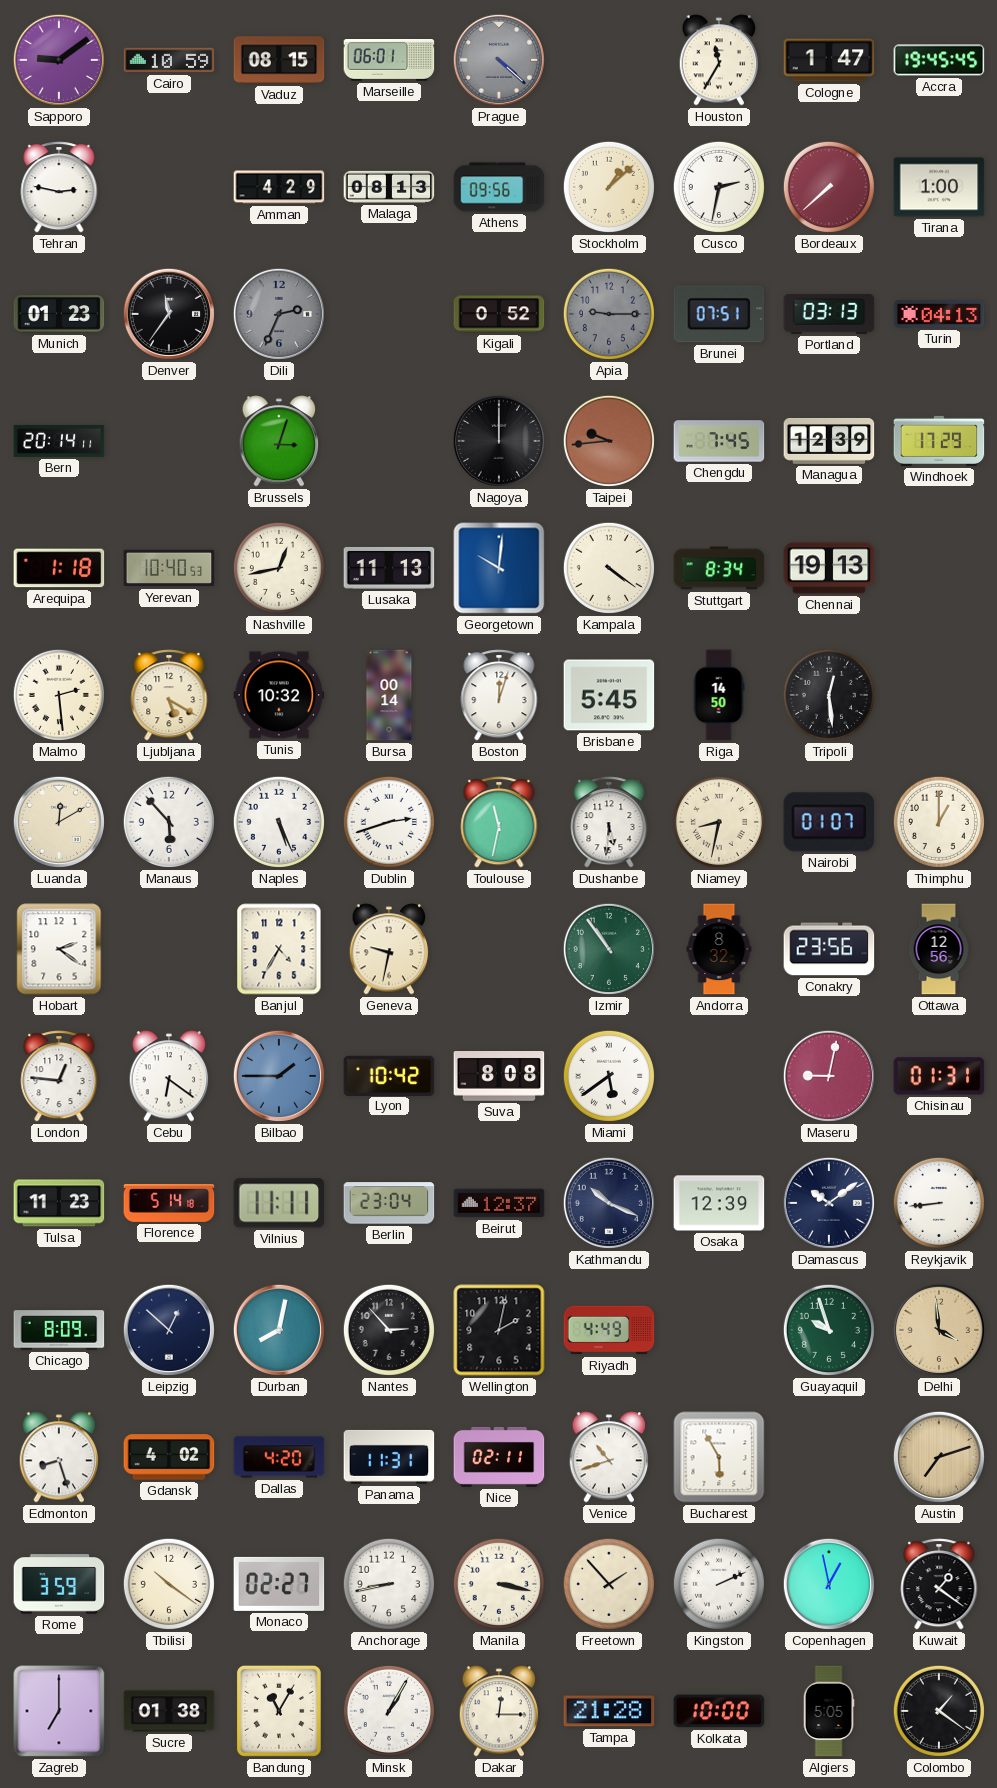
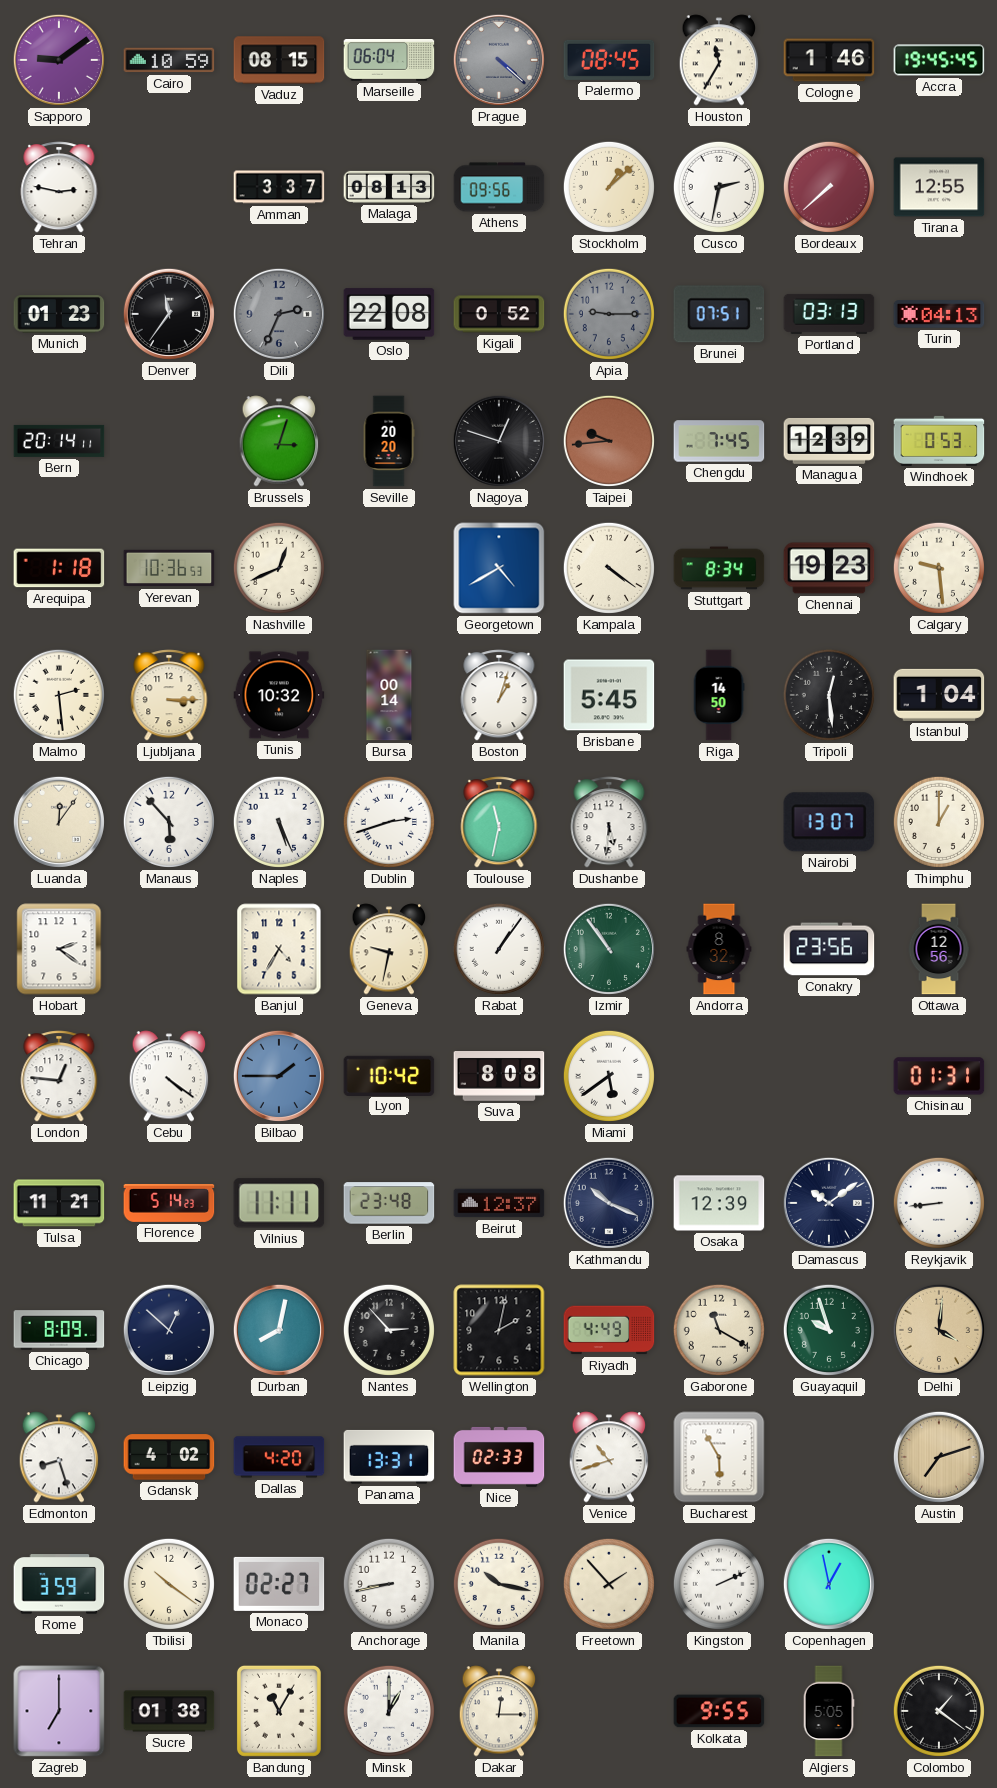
Marseille: 06:01 -> 06:04 (389, 61)
Palermo: none -> 08:45 (609, 60)
Cologne: 1:47 -> 1:46 (829, 60)
Amman: 4:29 -> 3:37 (279, 187)
Tirana: 1:00 -> 12:55 (939, 187)
Oslo: none -> 22:08 (389, 314)
Seville: none -> 20:20 (389, 441)
Nagoya: 12:00 -> 12:48 (499, 441)
Windhoek: 17:29 -> 0:53 (939, 441)
Yerevan: 10:40 -> 10:36 (169, 568)
Nashville: 12:43 -> 12:41 (279, 568)
Lusaka: 11:13 -> none (389, 568)
Georgetown: 10:01 -> 4:40 (499, 568)
Chennai: 19:13 -> 19:23 (829, 568)
Calgary: none -> 9:29 (939, 568)
Ljubljana: 5:20 -> 3:15 (169, 695)
Boston: 12:03 -> 1:03 (499, 695)
Istanbul: none -> 1:04 (939, 695)
Luanda: 12:10 -> 12:06 (59, 822)
Niamey: 8:32 -> none (719, 822)
Nairobi: 01:07 -> 13:07 (829, 822)
Rabat: none -> 1:06 (499, 949)
Cebu: 6:21 -> 4:21 (169, 1076)
Maseru: 9:02 -> none (829, 1076)
Tulsa: 11:23 -> 11:21 (59, 1203)
Florence: 5:14:18 -> 5:14:23 (169, 1203)
Berlin: 23:04 -> 23:48 (389, 1203)
Gaborone: none -> 11:20 (719, 1330)
Delhi: 3:59 -> 4:01 (939, 1330)
Panama: 11:31 -> 13:31 (389, 1457)
Nice: 02:11 -> 02:33 (499, 1457)
Manila: 3:17 -> 10:17 (499, 1584)
Kuwait: 1:21 -> none (939, 1584)
Minsk: 1:05 -> 1:00 (389, 1711)
Tampa: 21:28 -> none (609, 1711)
Kolkata: 10:00 -> 9:55 (719, 1711)
